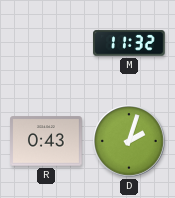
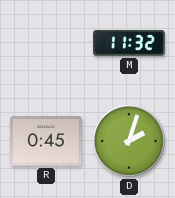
R: 0:43 -> 0:45 (46, 141)
